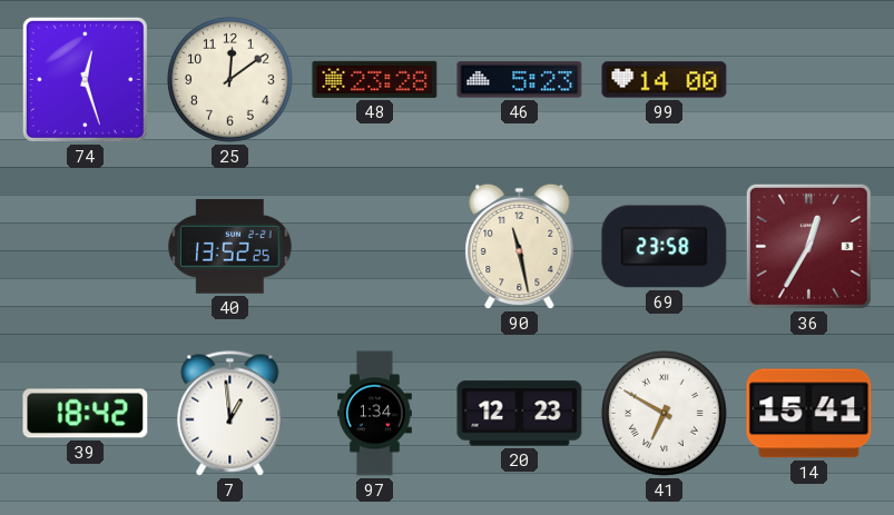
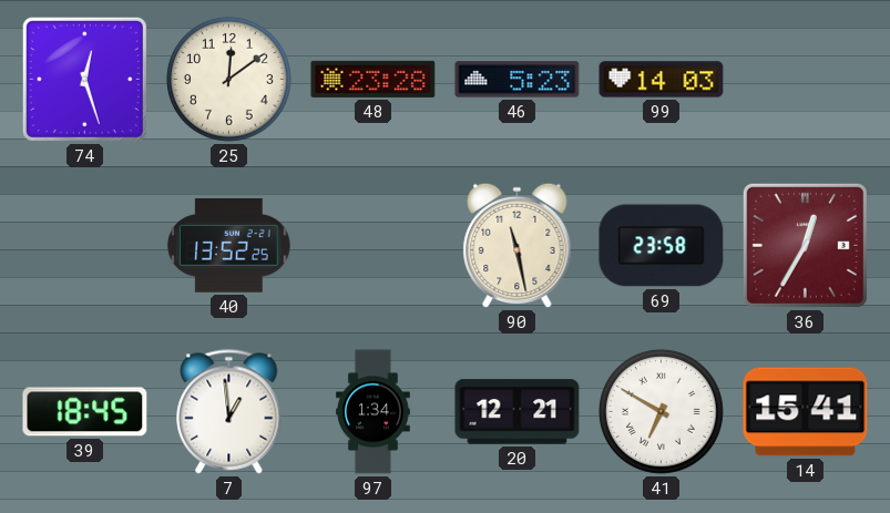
99: 14:00 -> 14:03 (662, 80)
39: 18:42 -> 18:45 (85, 412)
20: 12:23 -> 12:21 (518, 412)
